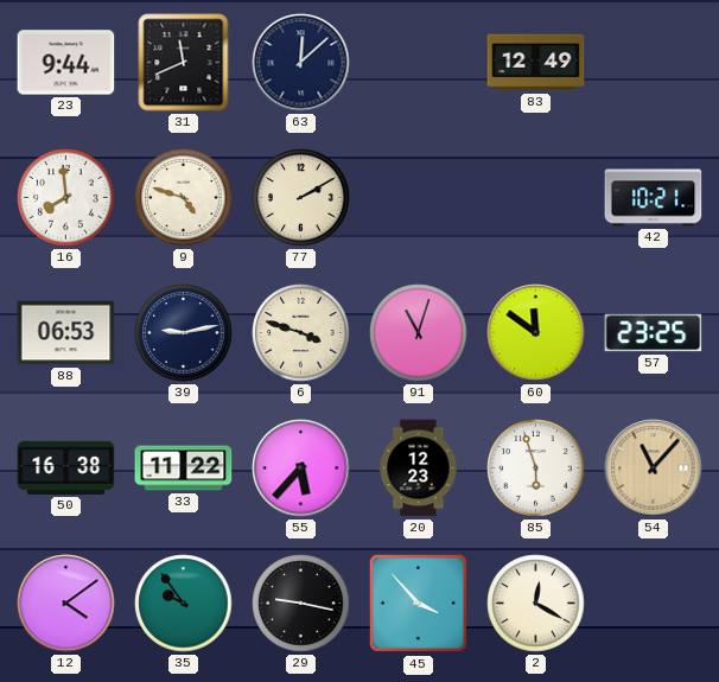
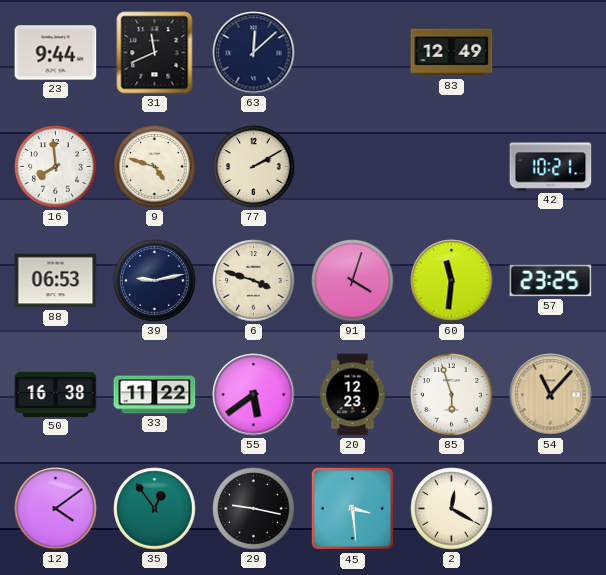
91: 11:03 -> 4:03 (353, 281)
60: 11:51 -> 11:31 (452, 281)
55: 5:37 -> 5:39 (254, 395)
35: 9:54 -> 12:54 (155, 509)
45: 3:53 -> 3:29 (353, 509)
